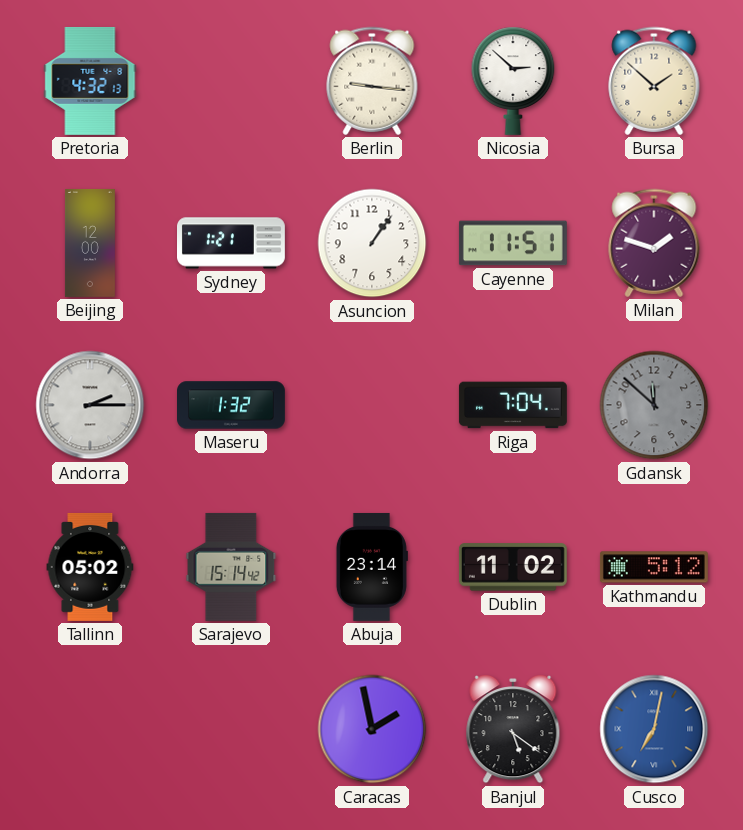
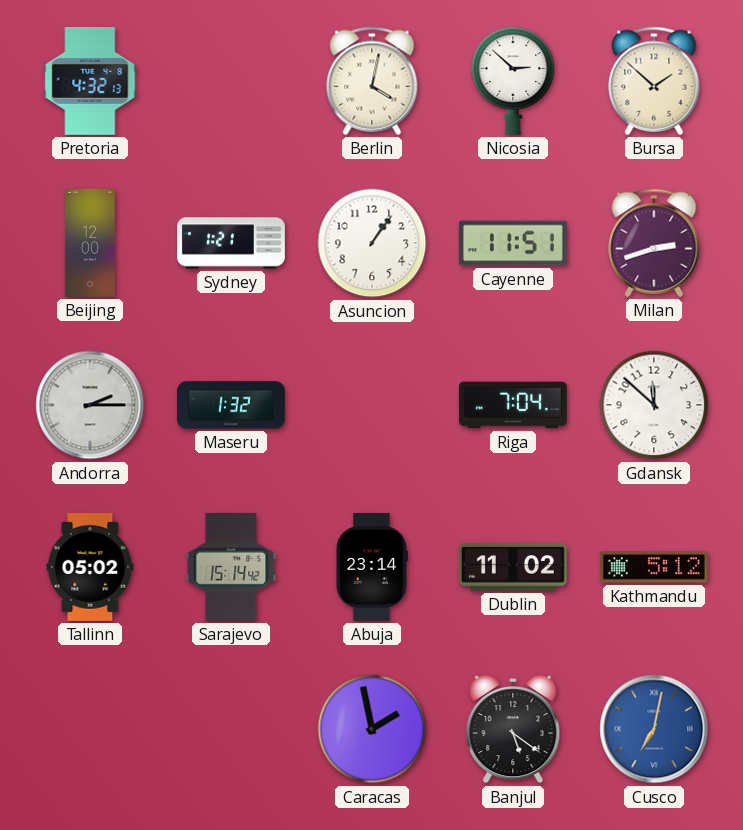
Berlin: 9:16 -> 4:02 (372, 81)
Milan: 1:48 -> 2:42 (654, 243)
Gdansk dial: grey -> white (654, 405)
